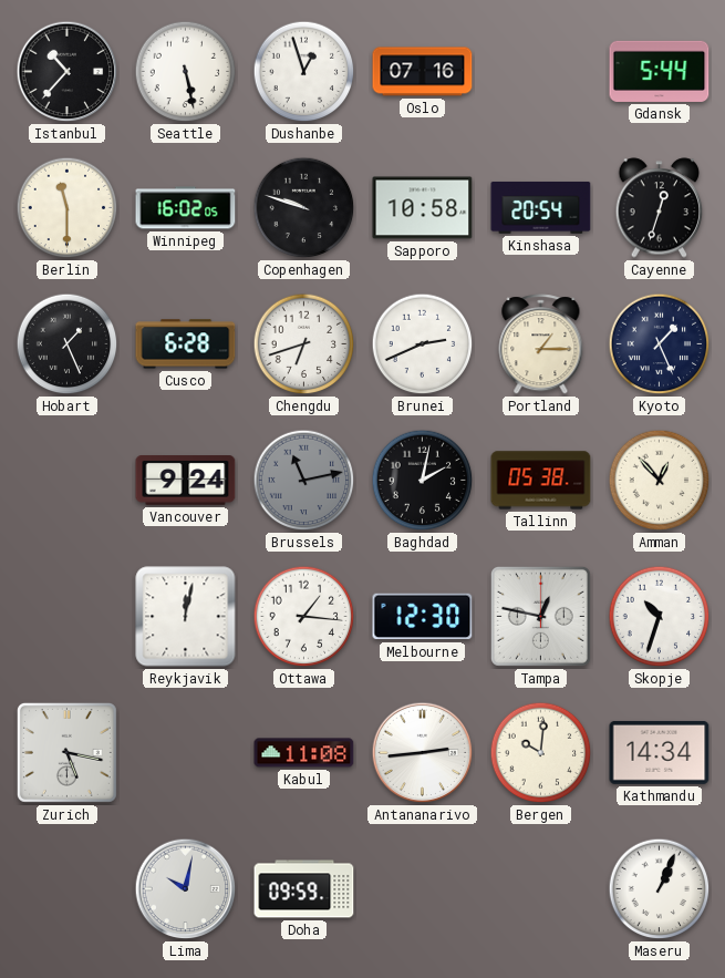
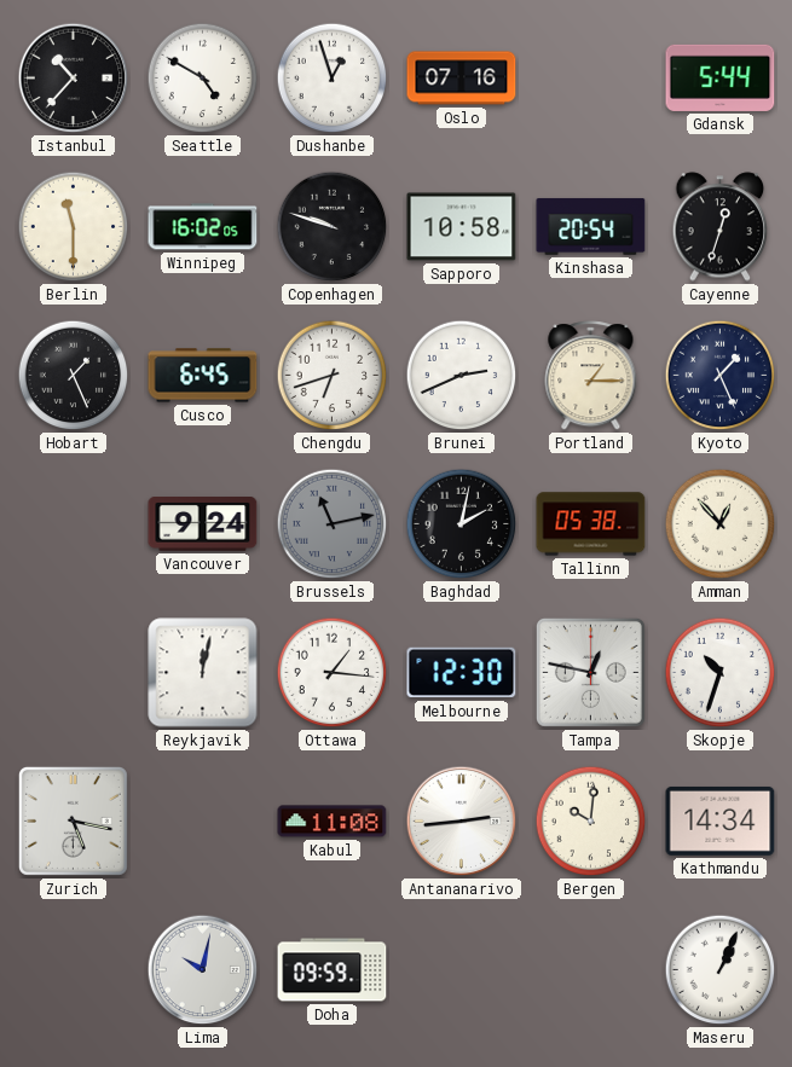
Seattle: 5:28 -> 4:50 (203, 79)
Cusco: 6:28 -> 6:45 (203, 376)
